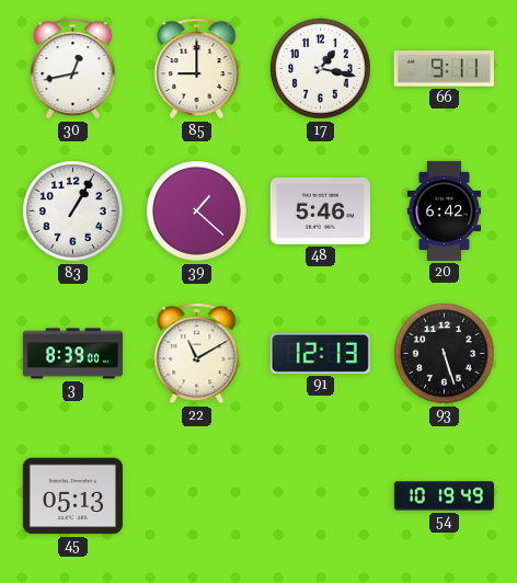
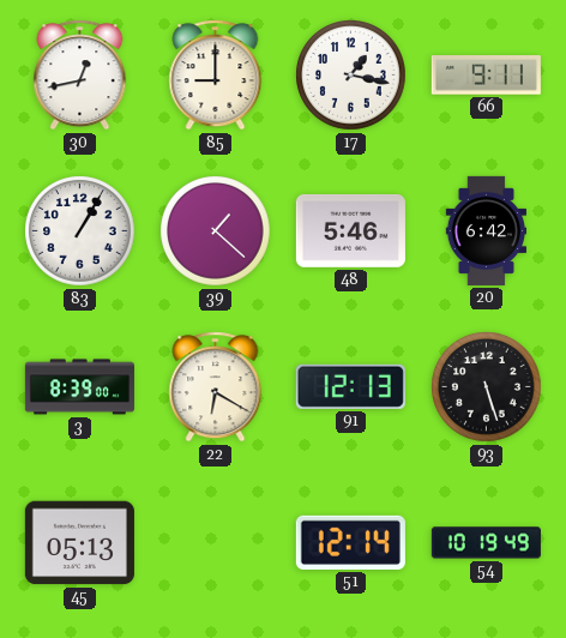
22: 11:10 -> 6:20 (216, 387)
51: none -> 12:14 (350, 542)
